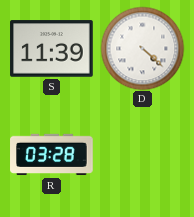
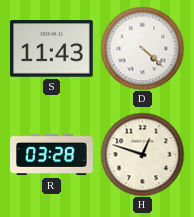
S: 11:39 -> 11:43 (52, 49)
H: none -> 12:48 (142, 154)
